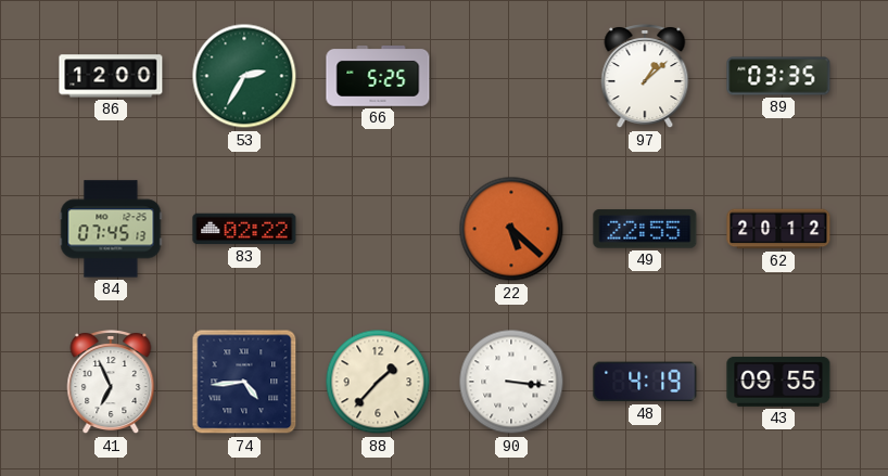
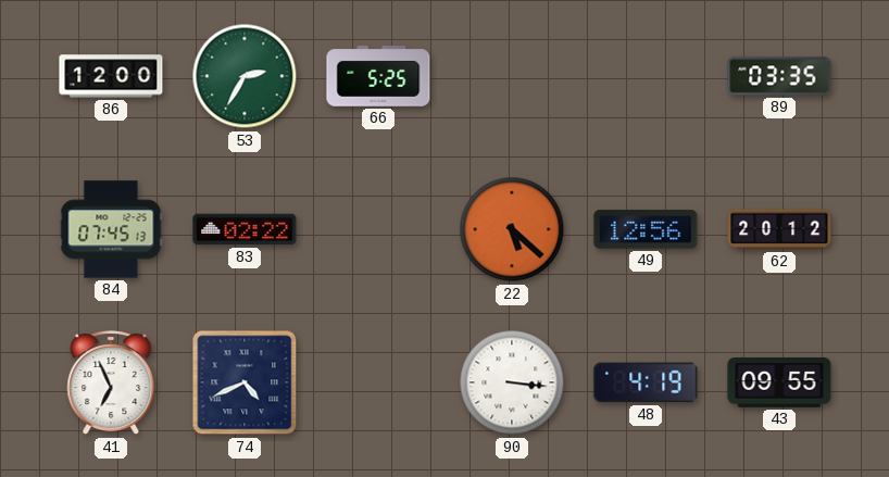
97: 1:08 -> none (645, 77)
49: 22:55 -> 12:56 (646, 229)
74: 4:44 -> 4:41 (245, 382)
88: 1:37 -> none (378, 382)
